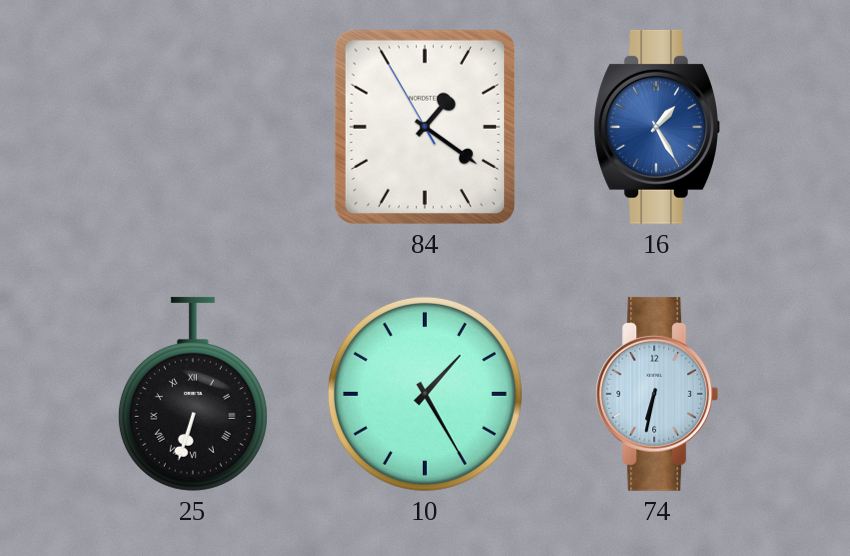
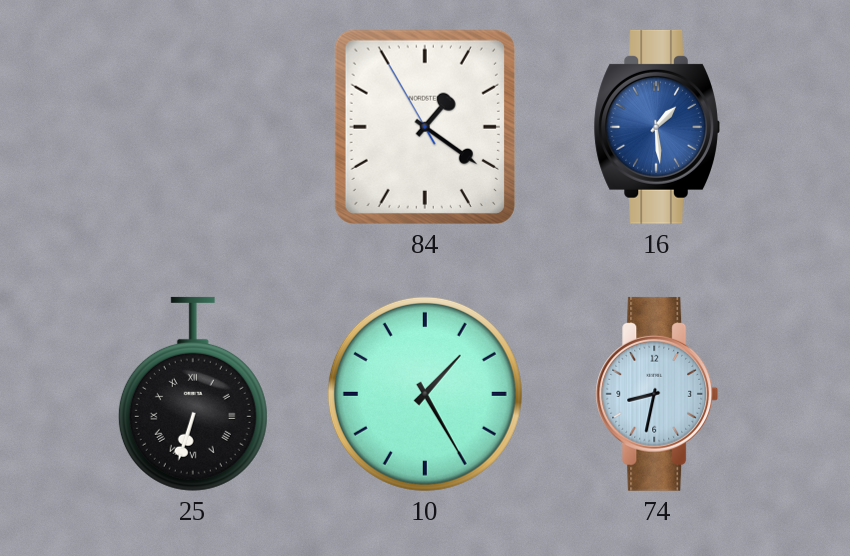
16: 1:25 -> 1:29 (657, 127)
74: 6:32 -> 8:32 (657, 394)
